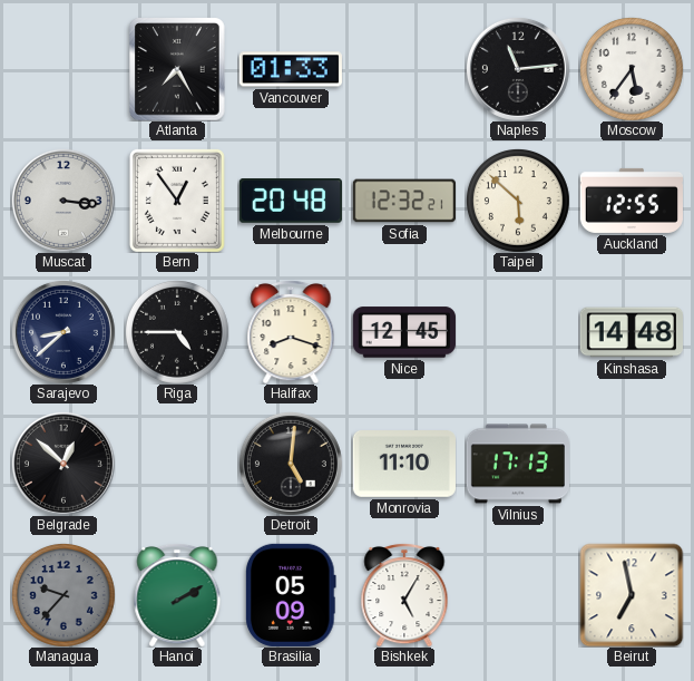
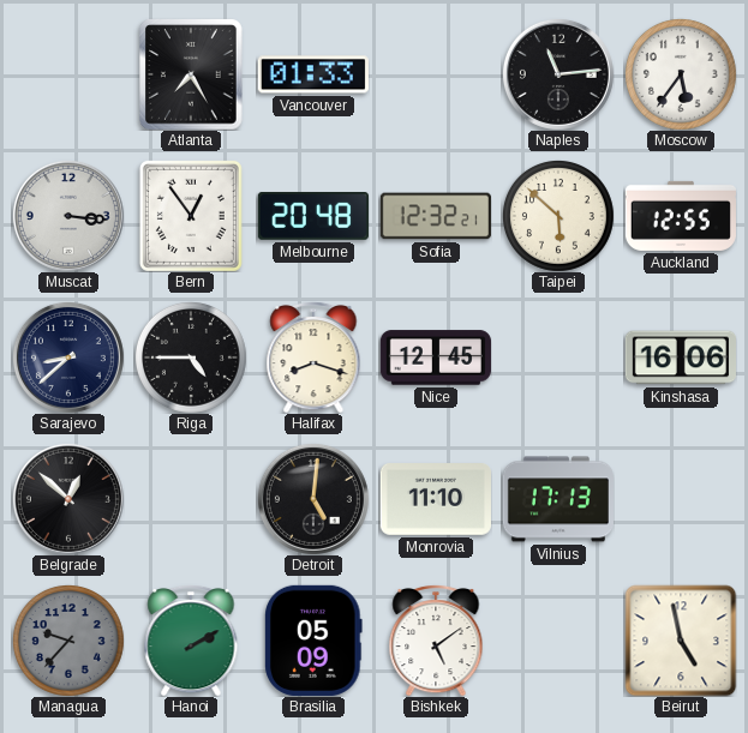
Kinshasa: 14:48 -> 16:06 (681, 358)
Bishkek: 5:05 -> 5:09 (436, 641)
Beirut: 6:58 -> 4:58 (681, 641)
